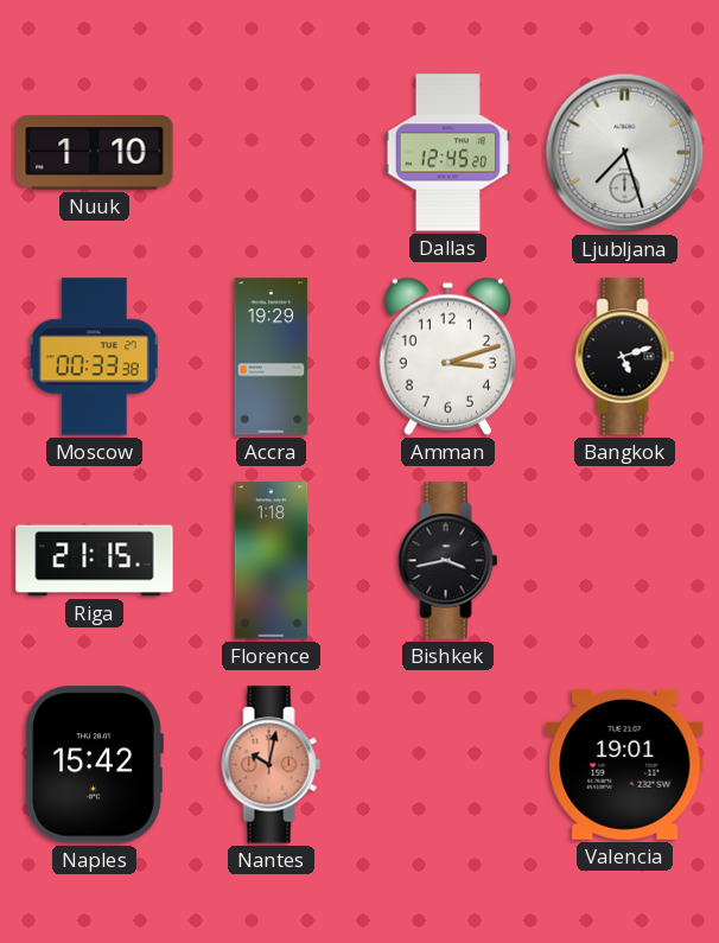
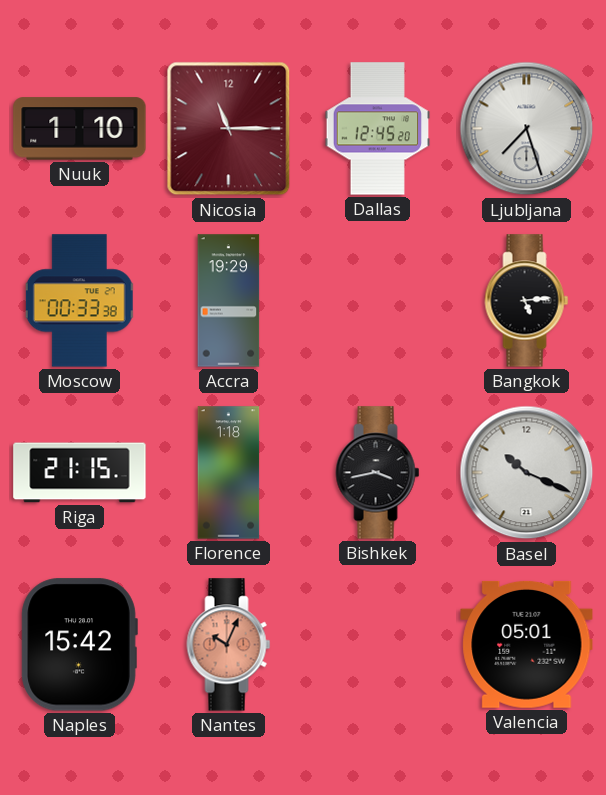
Nicosia: none -> 11:15 (229, 129)
Amman: 3:12 -> none (447, 356)
Bangkok: 5:12 -> 5:14 (527, 301)
Basel: none -> 10:19 (527, 473)
Nantes: 10:02 -> 10:04 (229, 645)
Valencia: 19:01 -> 05:01 (527, 644)
